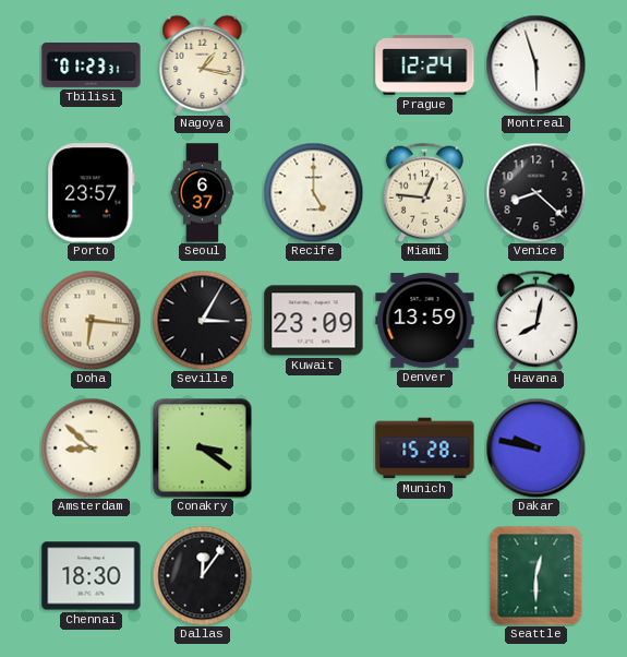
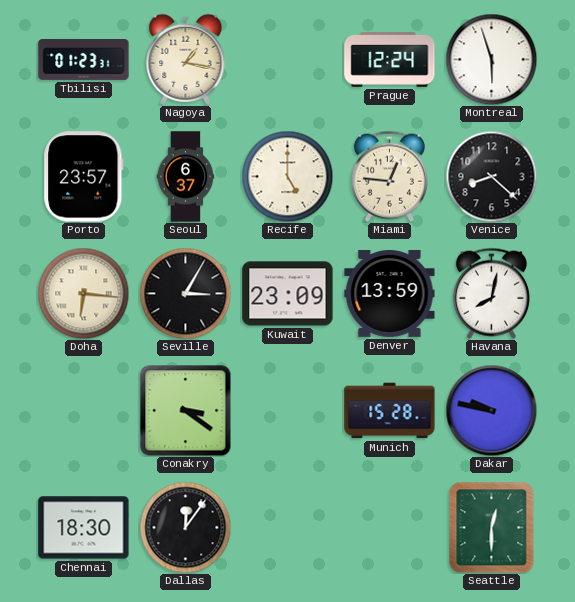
Amsterdam: 8:52 -> none (91, 447)
